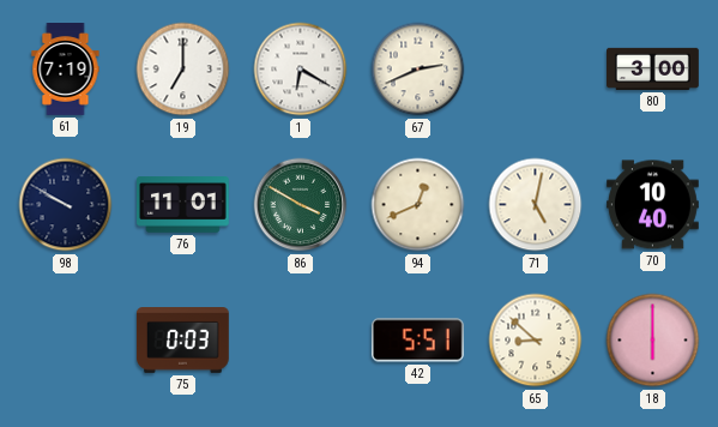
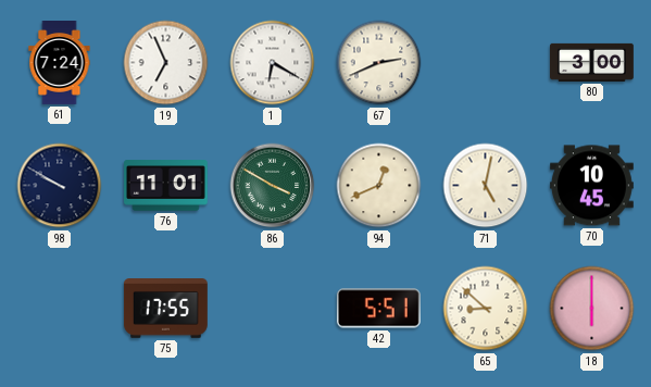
61: 7:19 -> 7:24 (60, 63)
19: 7:00 -> 6:56 (166, 63)
70: 10:40 -> 10:45 (591, 186)
75: 0:03 -> 17:55 (165, 309)
